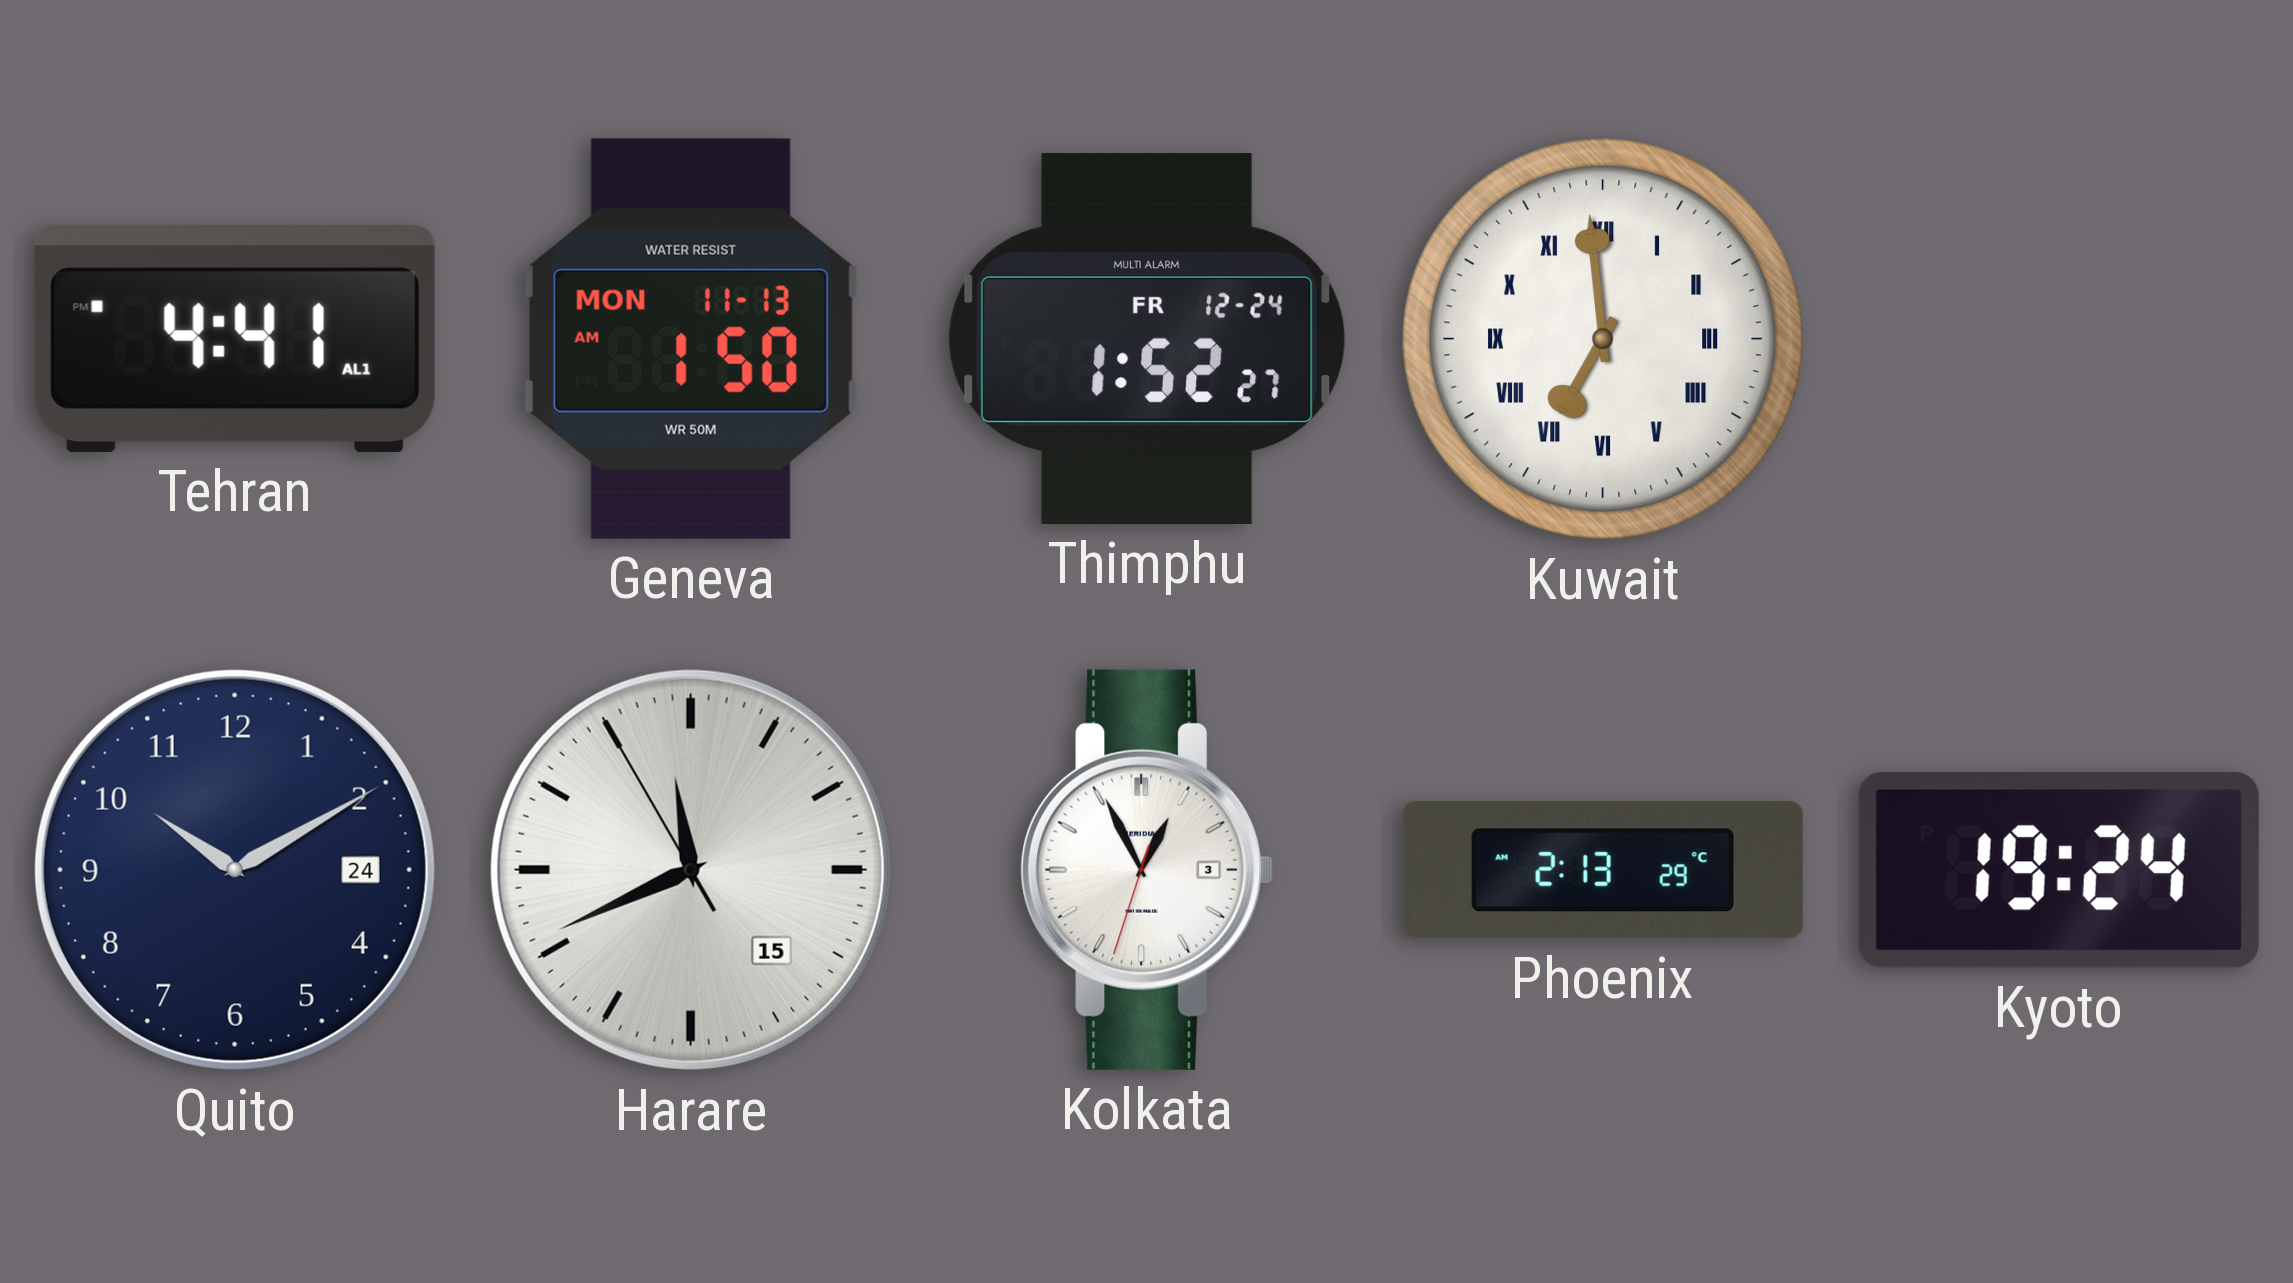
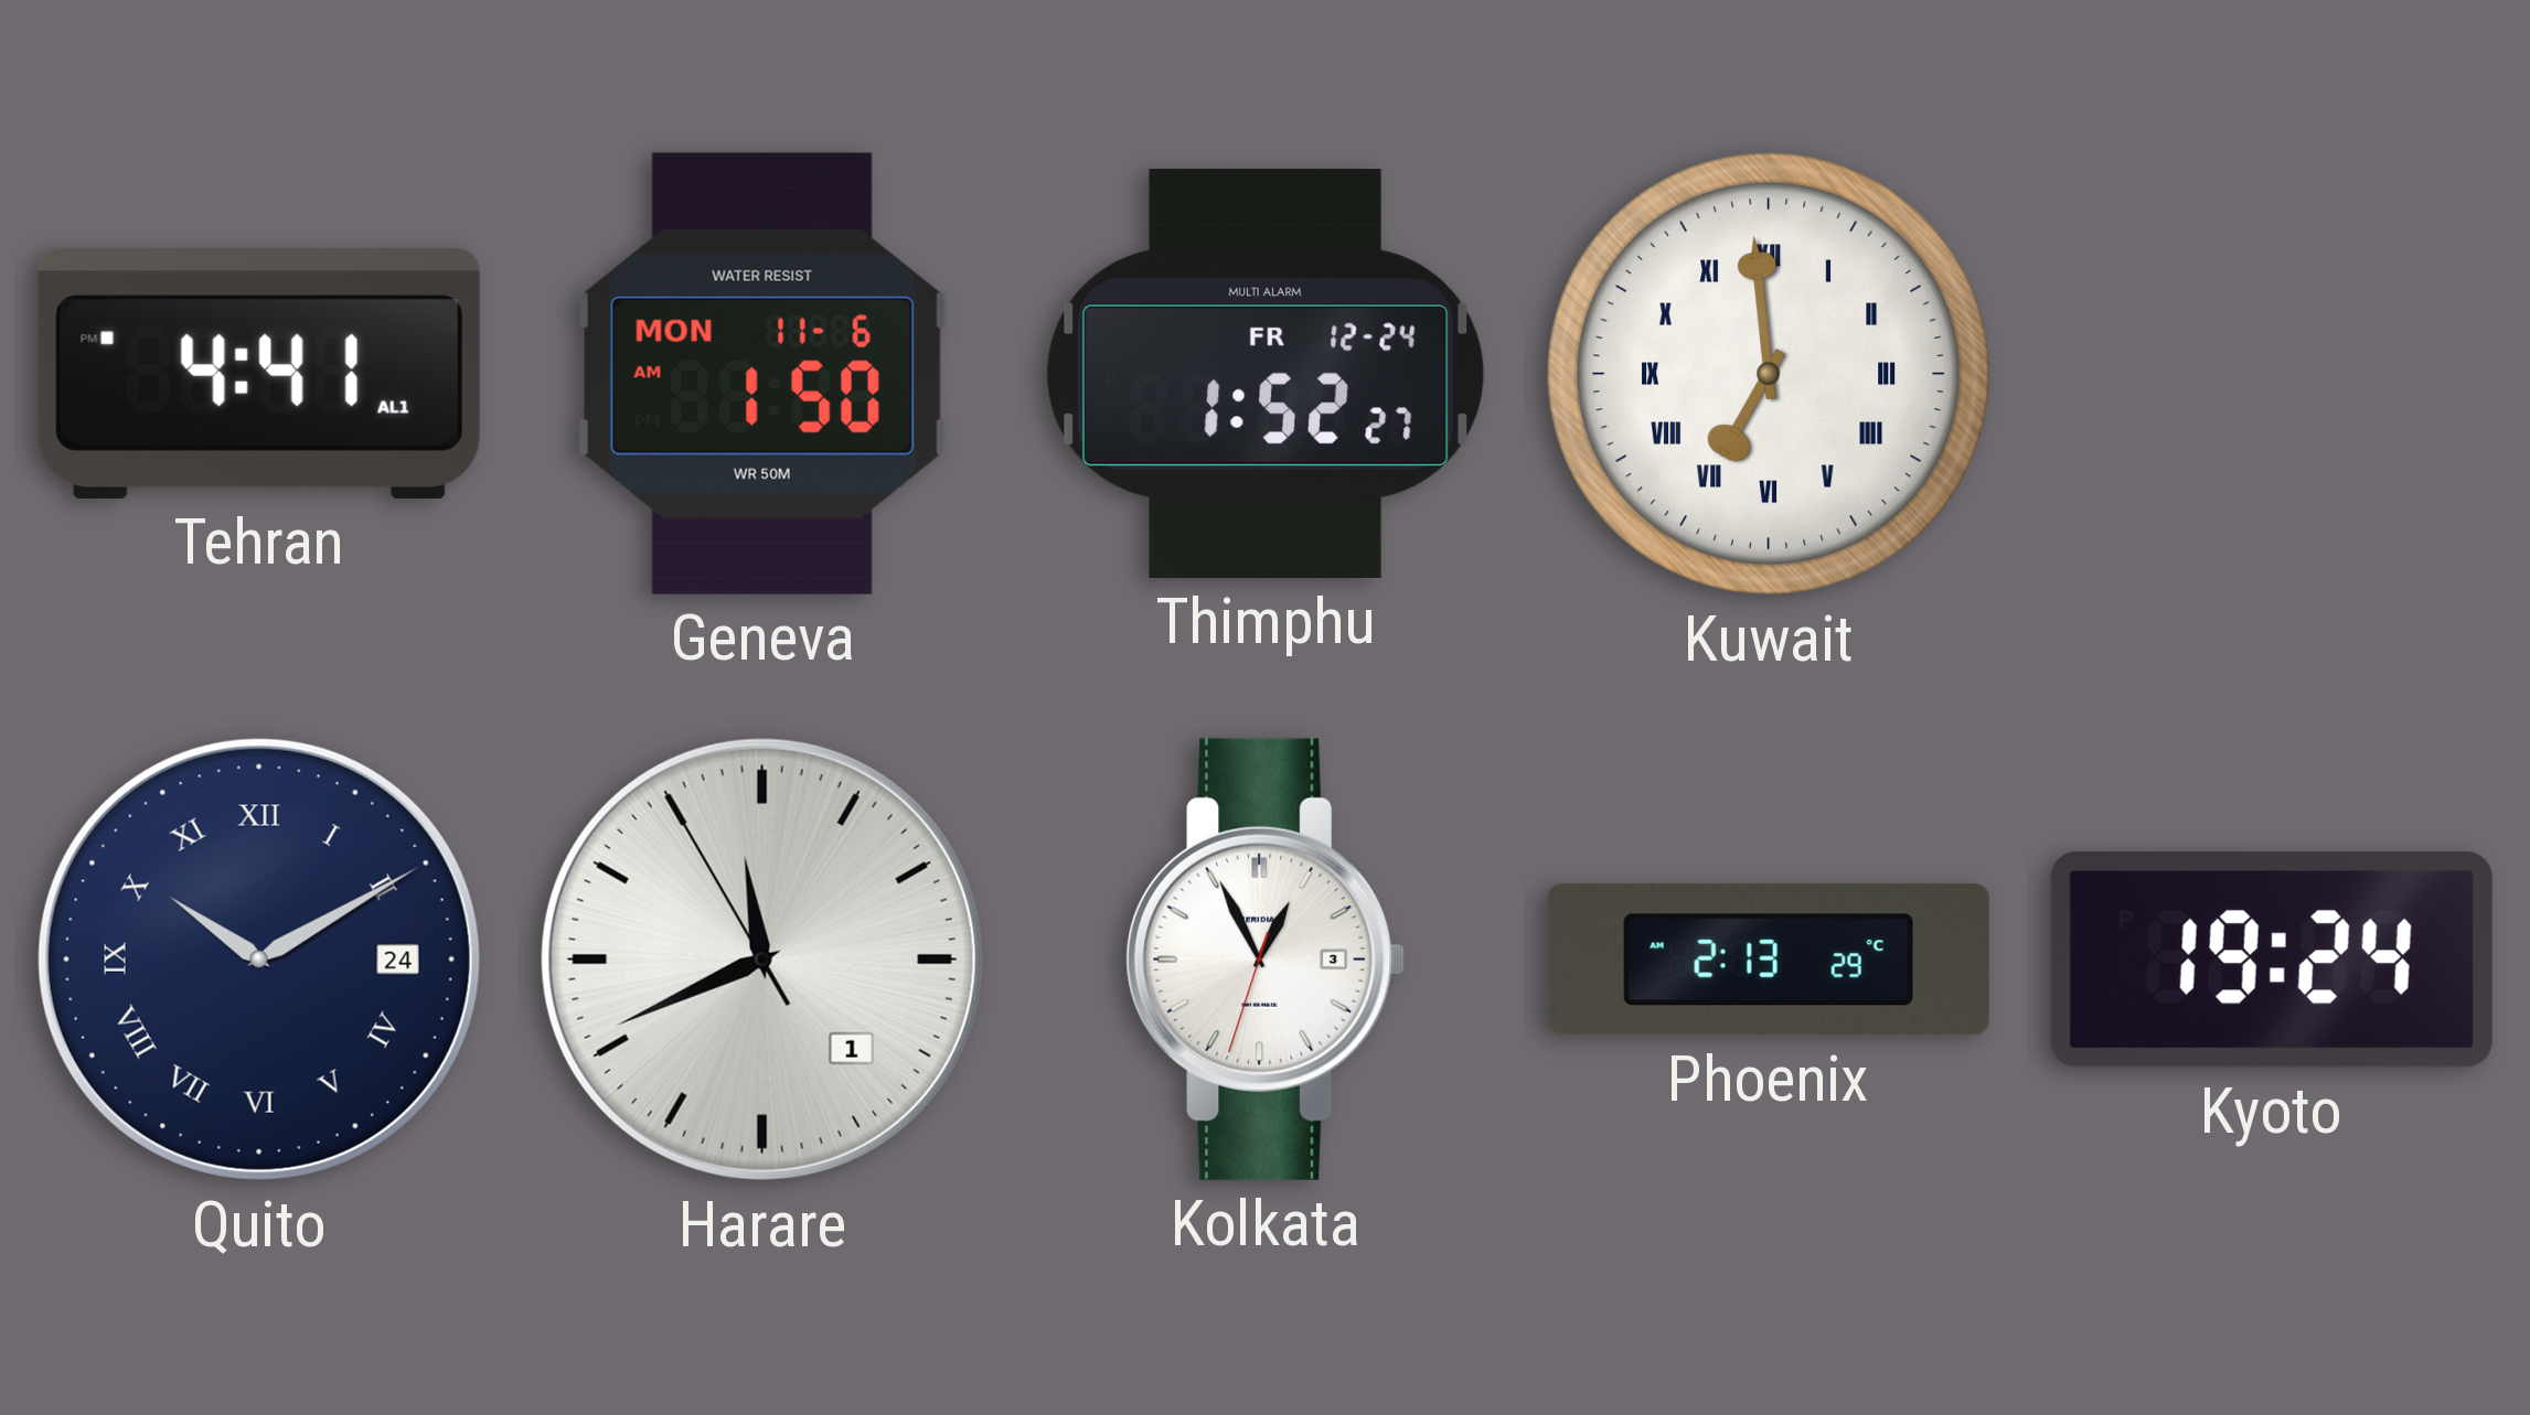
Geneva date: MON 11-13 -> MON 11-6 (762, 374)
Quito numerals: Arabic -> Roman (259, 960)
Harare date: 15 -> 1 (762, 960)
